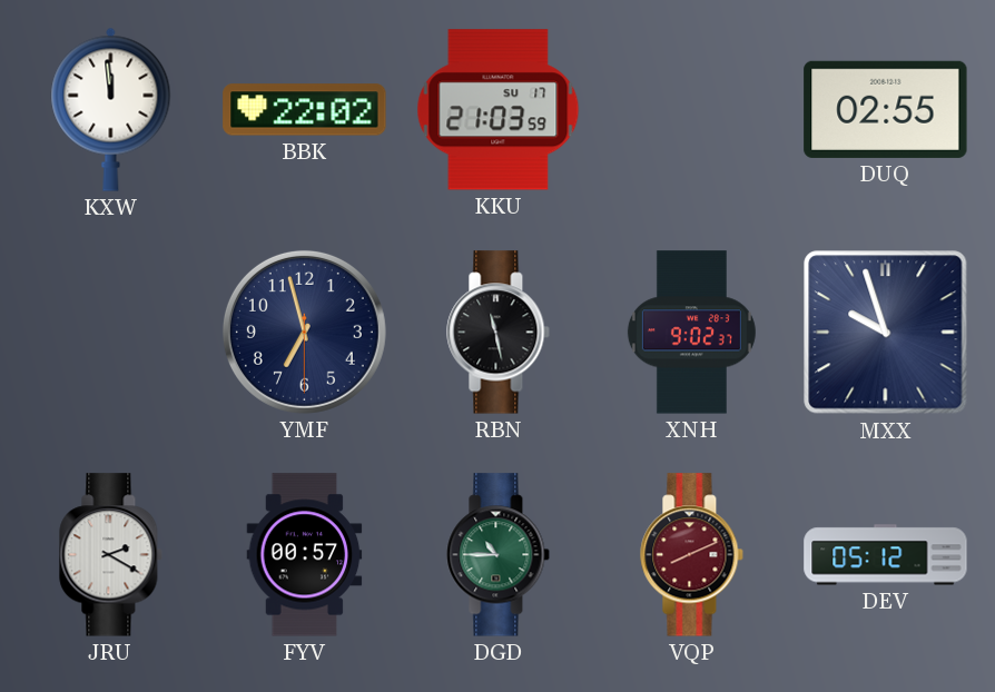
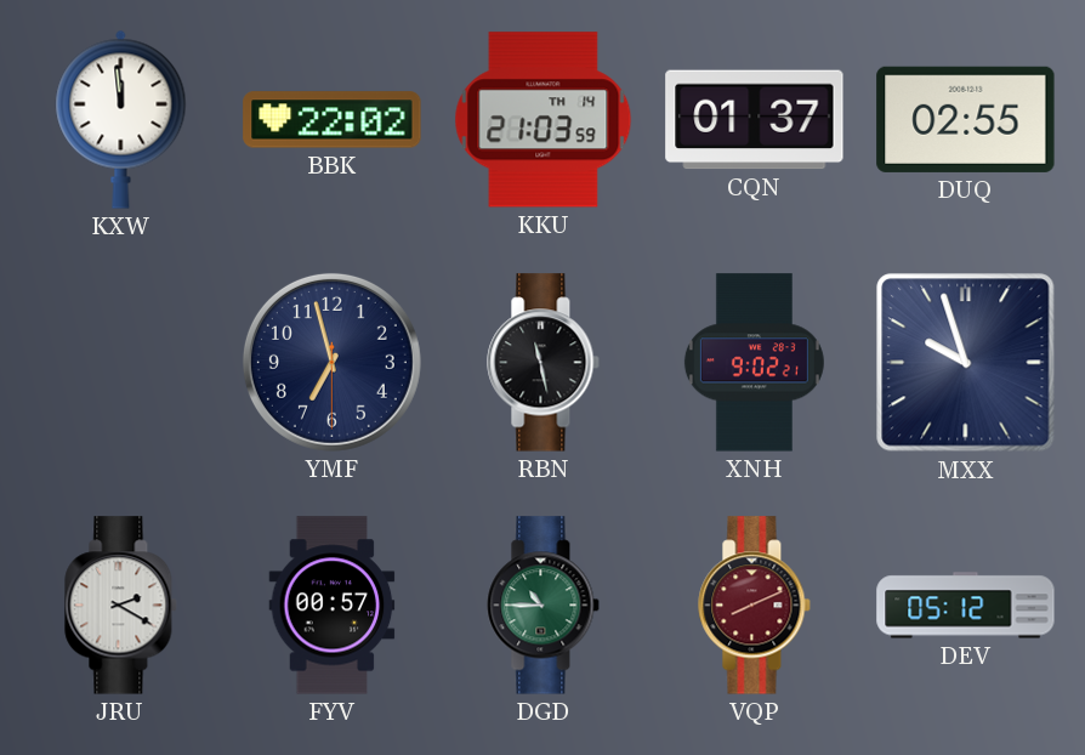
KKU date: SU 17 -> TH 14 (544, 120)
CQN: none -> 01:37 (755, 120)
XNH: 9:02:37 -> 9:02:21 (754, 363)
